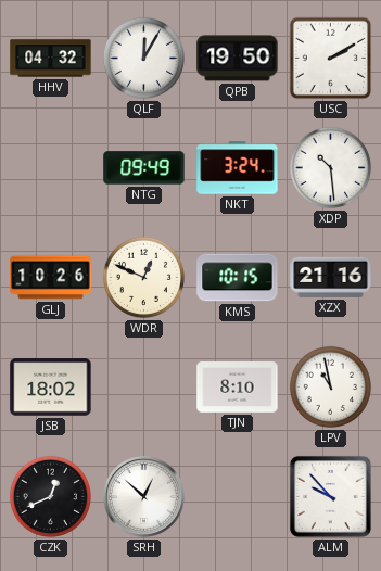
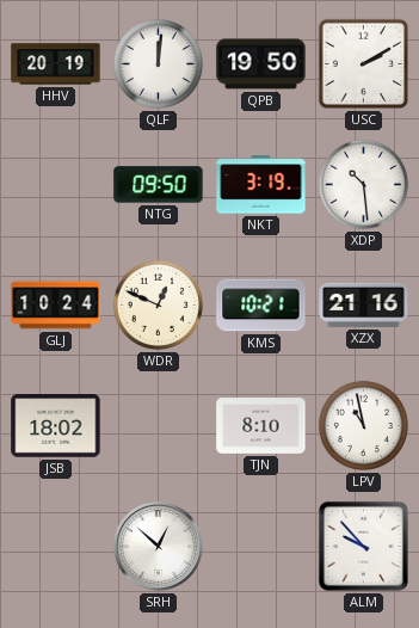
HHV: 04:32 -> 20:19 (56, 64)
QLF: 12:05 -> 12:01 (158, 63)
NTG: 09:49 -> 09:50 (159, 185)
NKT: 3:24 -> 3:19 (261, 185)
GLJ: 10:26 -> 10:24 (56, 306)
KMS: 10:15 -> 10:21 (261, 306)
CZK: 12:41 -> none (50, 496)
